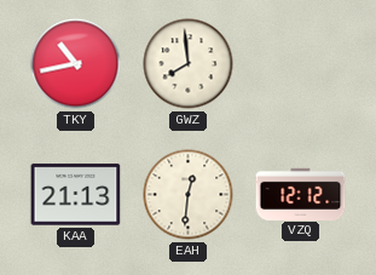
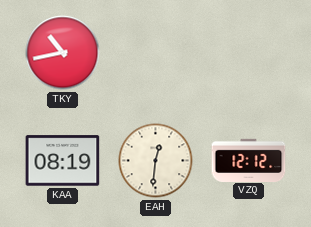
GWZ: 7:59 -> none (189, 64)
KAA: 21:13 -> 08:19 (63, 161)
